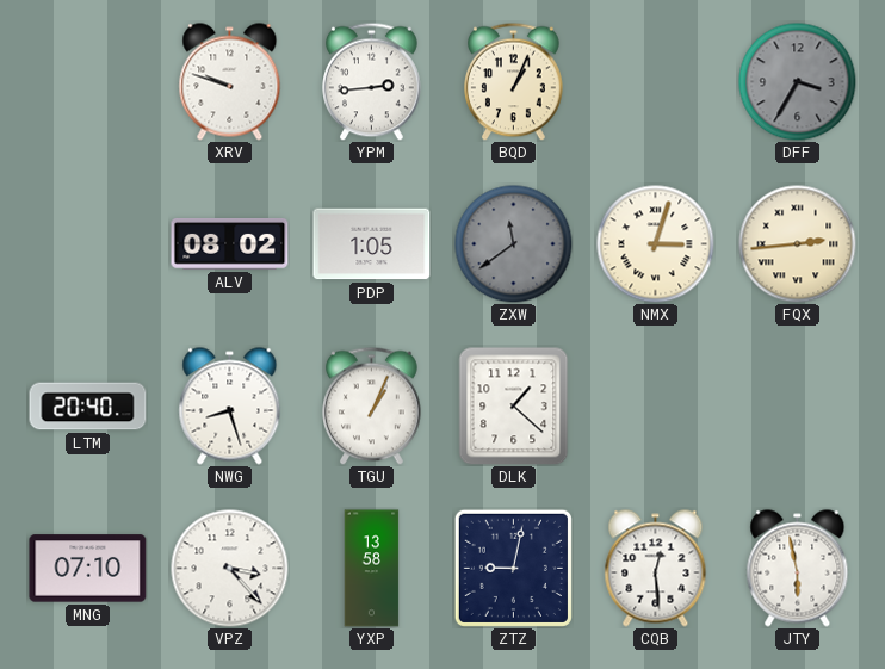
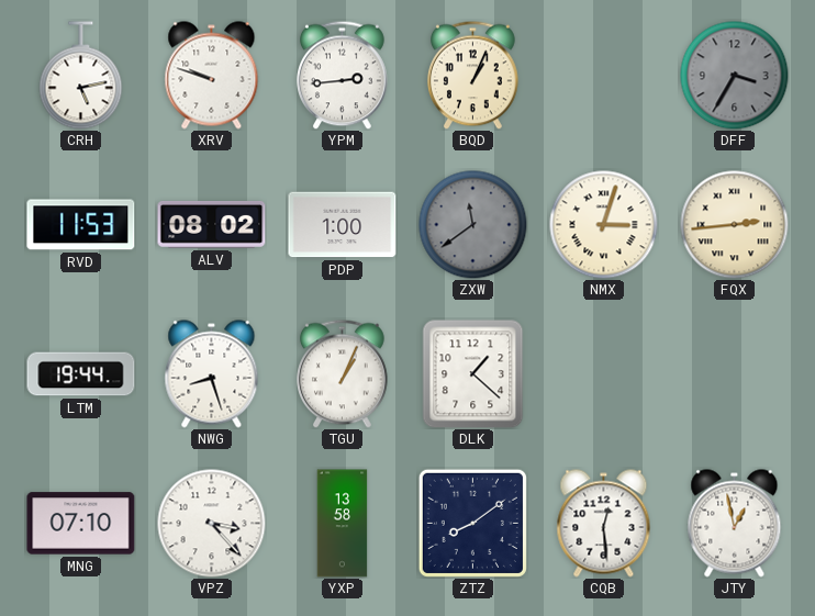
CRH: none -> 5:13 (81, 76)
RVD: none -> 11:53 (81, 225)
PDP: 1:05 -> 1:00 (343, 225)
LTM: 20:40 -> 19:44 (81, 374)
ZTZ: 9:02 -> 8:09 (472, 523)
JTY: 5:58 -> 12:58 (735, 524)
